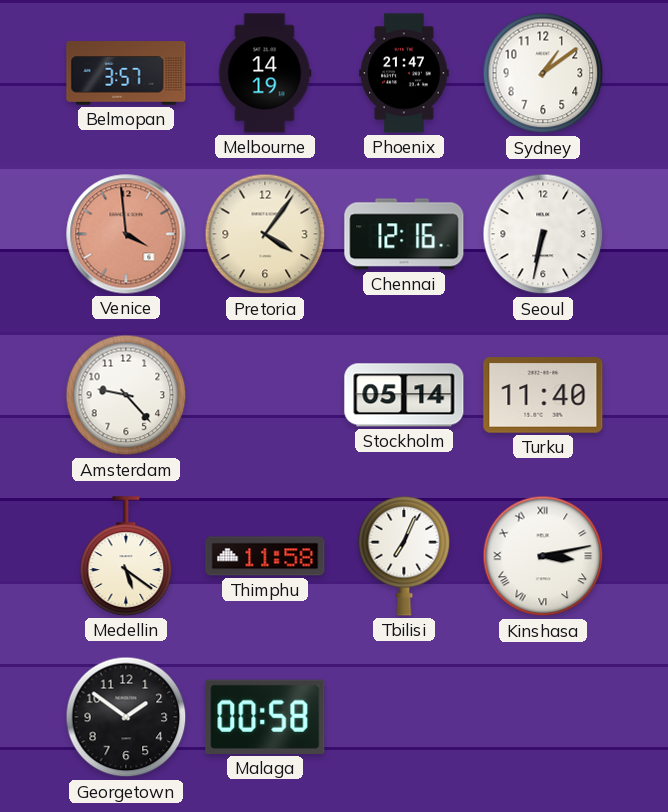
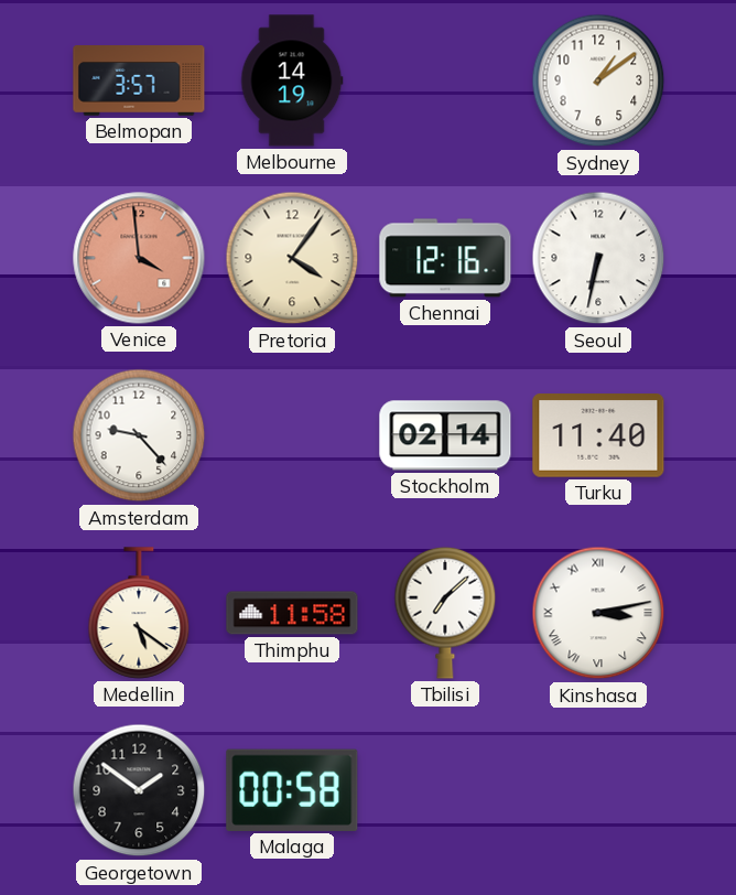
Phoenix: 21:47 -> none (404, 73)
Stockholm: 05:14 -> 02:14 (445, 435)
Tbilisi: 7:04 -> 7:08 (445, 613)
